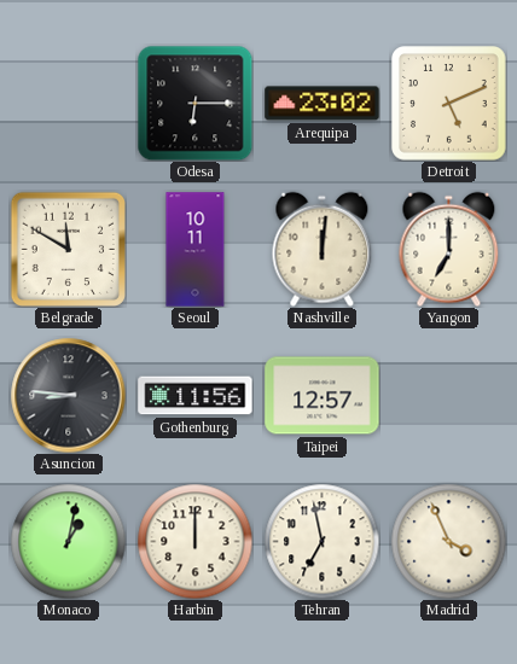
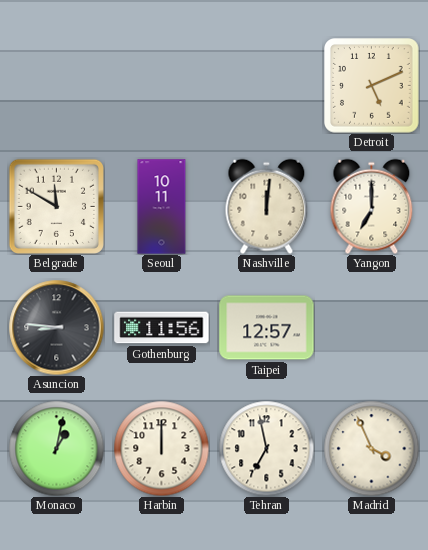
Odesa: 6:15 -> none (194, 103)
Arequipa: 23:02 -> none (323, 104)
